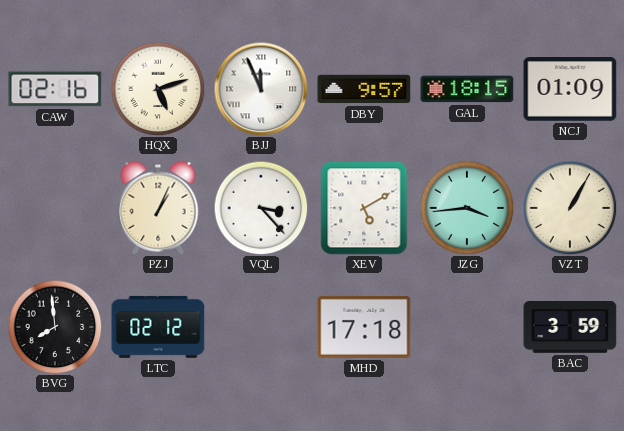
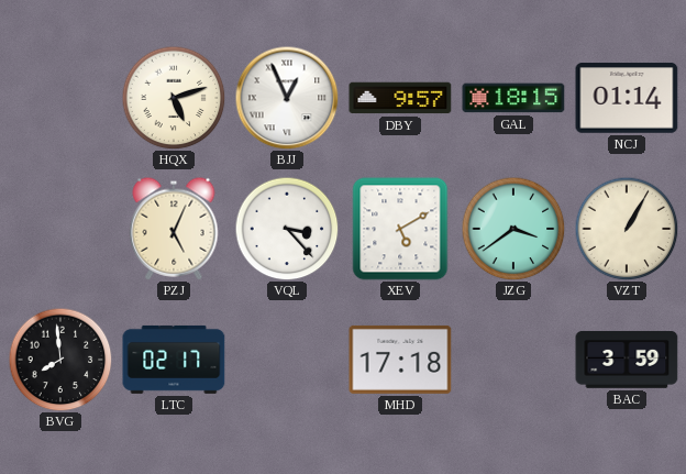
CAW: 02:16 -> none (55, 89)
BJJ: 11:56 -> 12:56 (287, 98)
NCJ: 01:09 -> 01:14 (627, 98)
PZJ: 1:04 -> 5:04 (174, 229)
JZG: 3:44 -> 3:39 (513, 229)
LTC: 02:12 -> 02:17 (174, 360)
